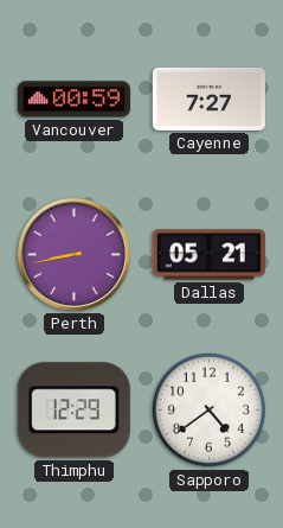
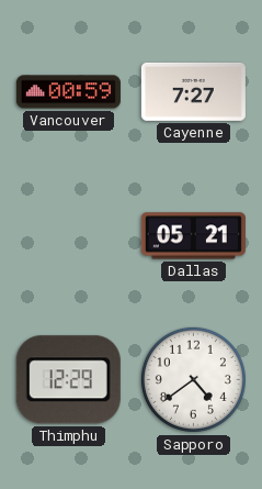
Perth: 8:43 -> none (73, 254)
